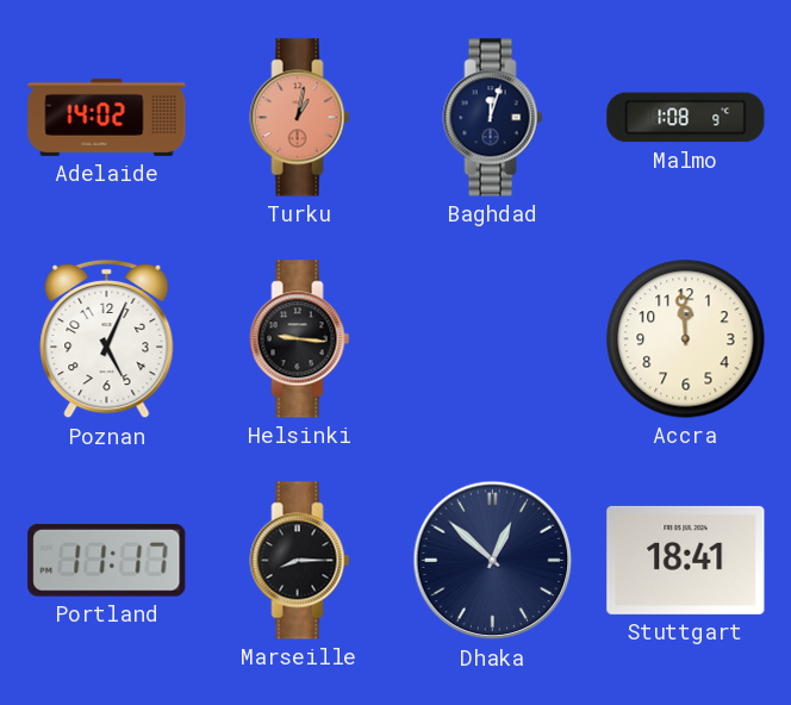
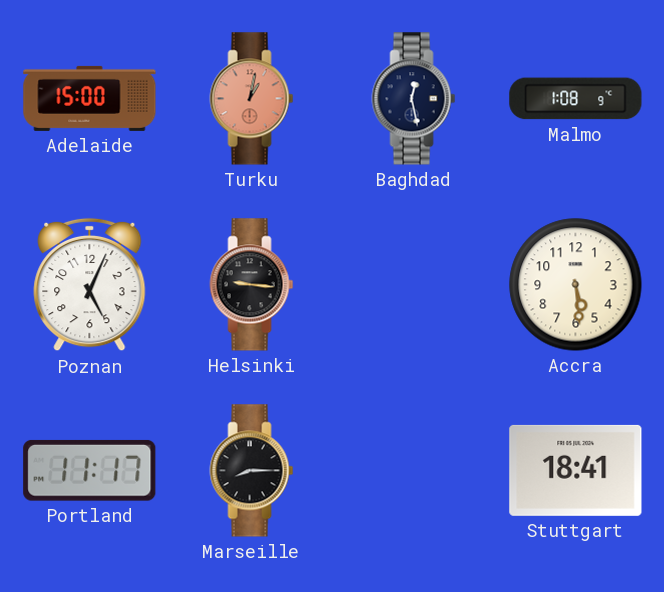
Adelaide: 14:02 -> 15:00 (90, 98)
Baghdad: 12:03 -> 12:28 (414, 99)
Accra: 11:59 -> 5:29 (576, 285)
Dhaka: 12:52 -> none (493, 561)
